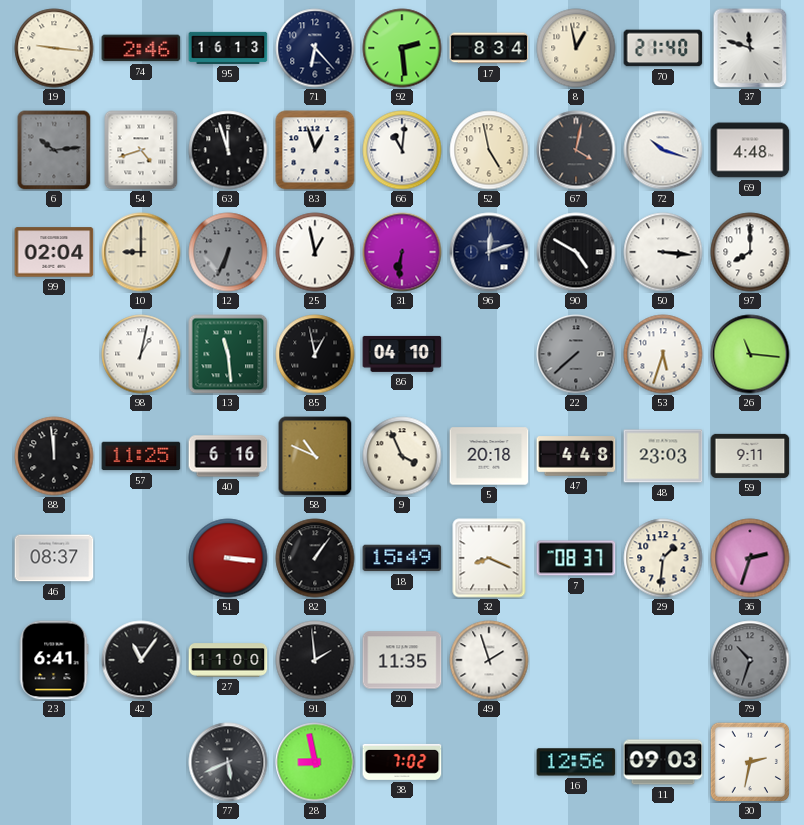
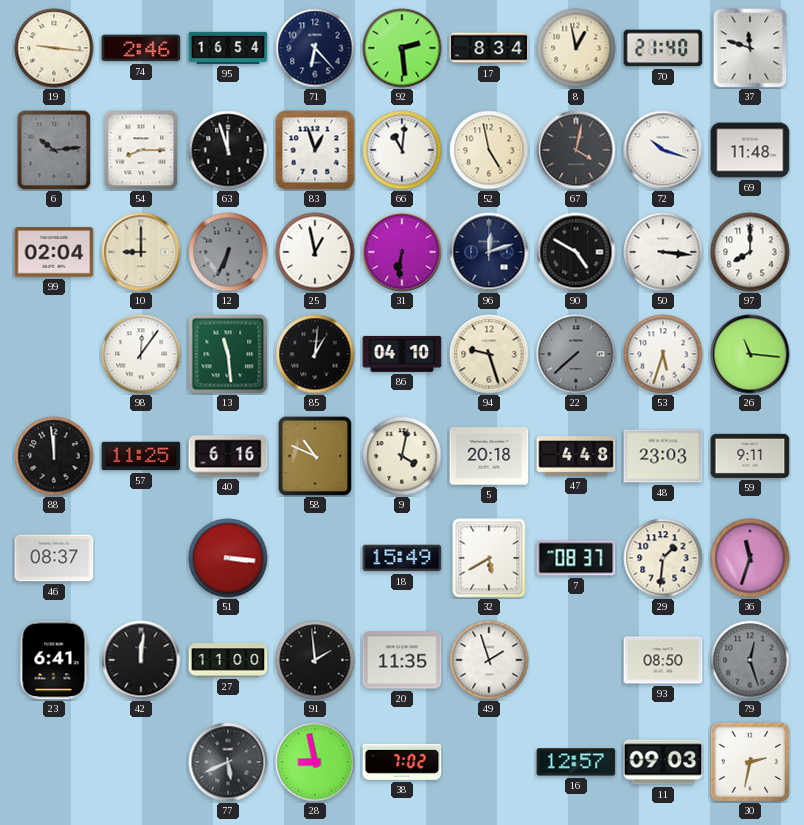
95: 16:13 -> 16:54 (228, 48)
54: 4:42 -> 8:15 (141, 150)
69: 4:48 -> 11:48 (750, 150)
98: 1:02 -> 12:06 (141, 354)
85: 12:58 -> 1:01 (315, 354)
94: none -> 9:27 (489, 354)
9: 3:56 -> 4:02 (402, 456)
82: 1:06 -> none (315, 558)
32: 8:19 -> 5:40 (489, 558)
36: 2:33 -> 11:33 (750, 558)
42: 11:06 -> 12:01 (141, 660)
93: none -> 08:50 (663, 660)
79: 10:33 -> 12:27 (750, 660)
16: 12:56 -> 12:57 (576, 762)
